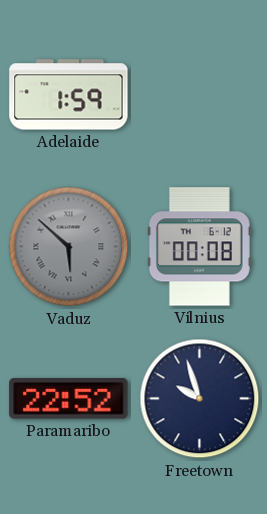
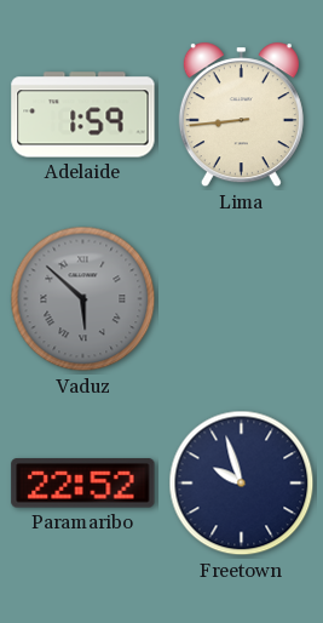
Lima: none -> 8:44 (241, 115)
Vilnius: 00:08 -> none (199, 247)
